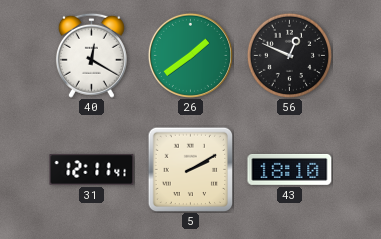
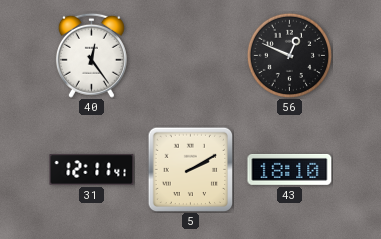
40: 12:20 -> 12:24 (91, 55)
26: 1:39 -> none (190, 55)
